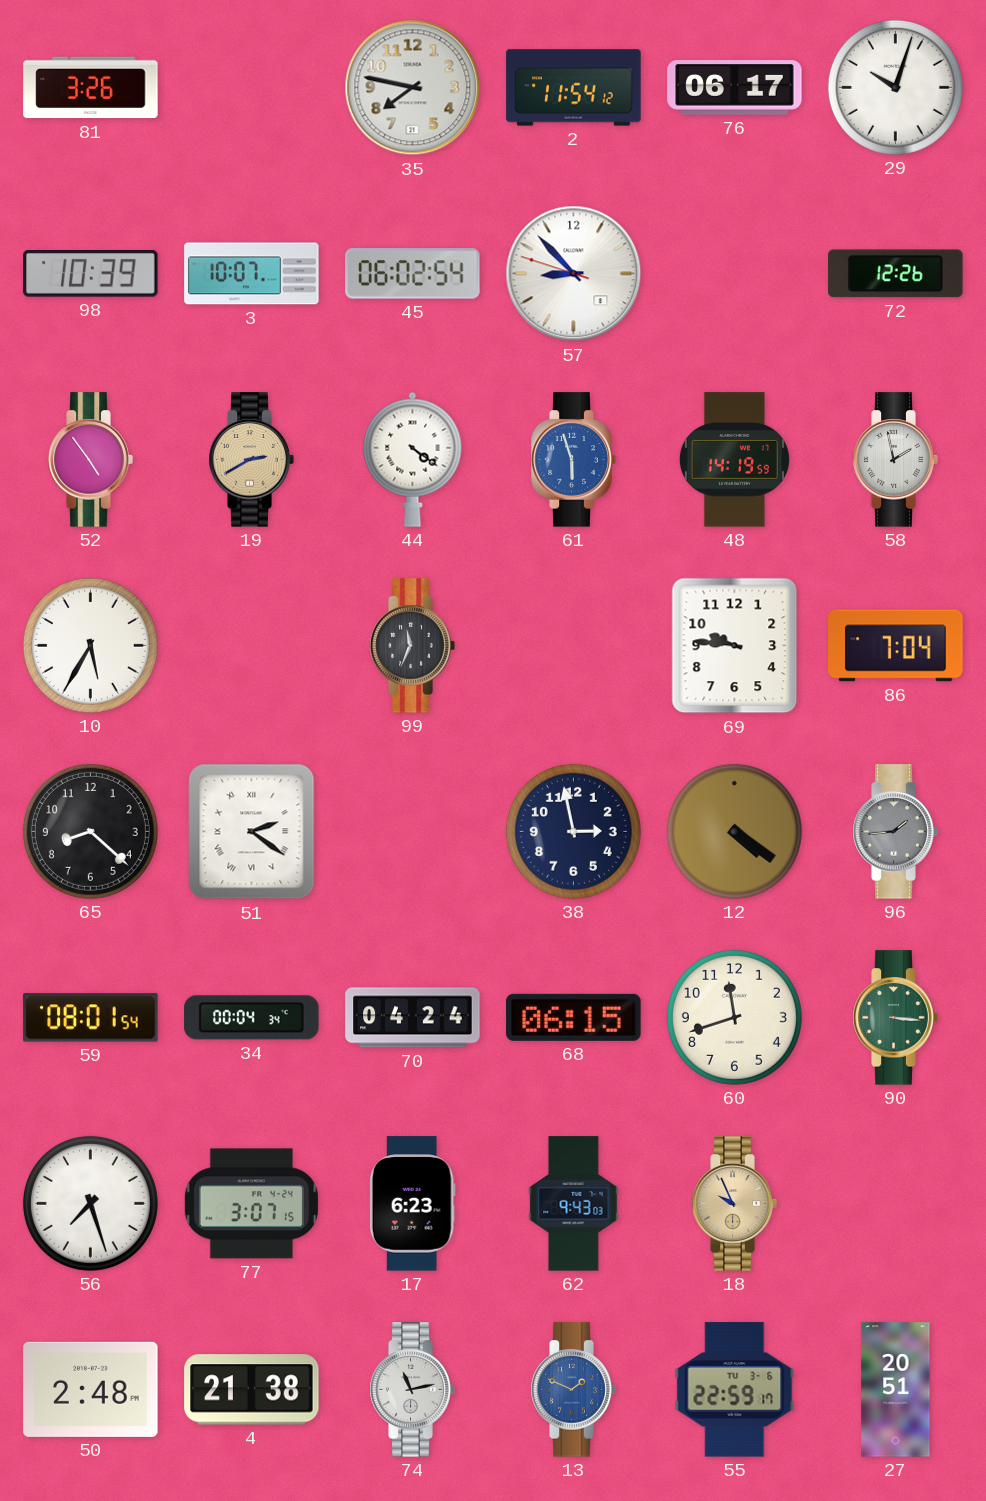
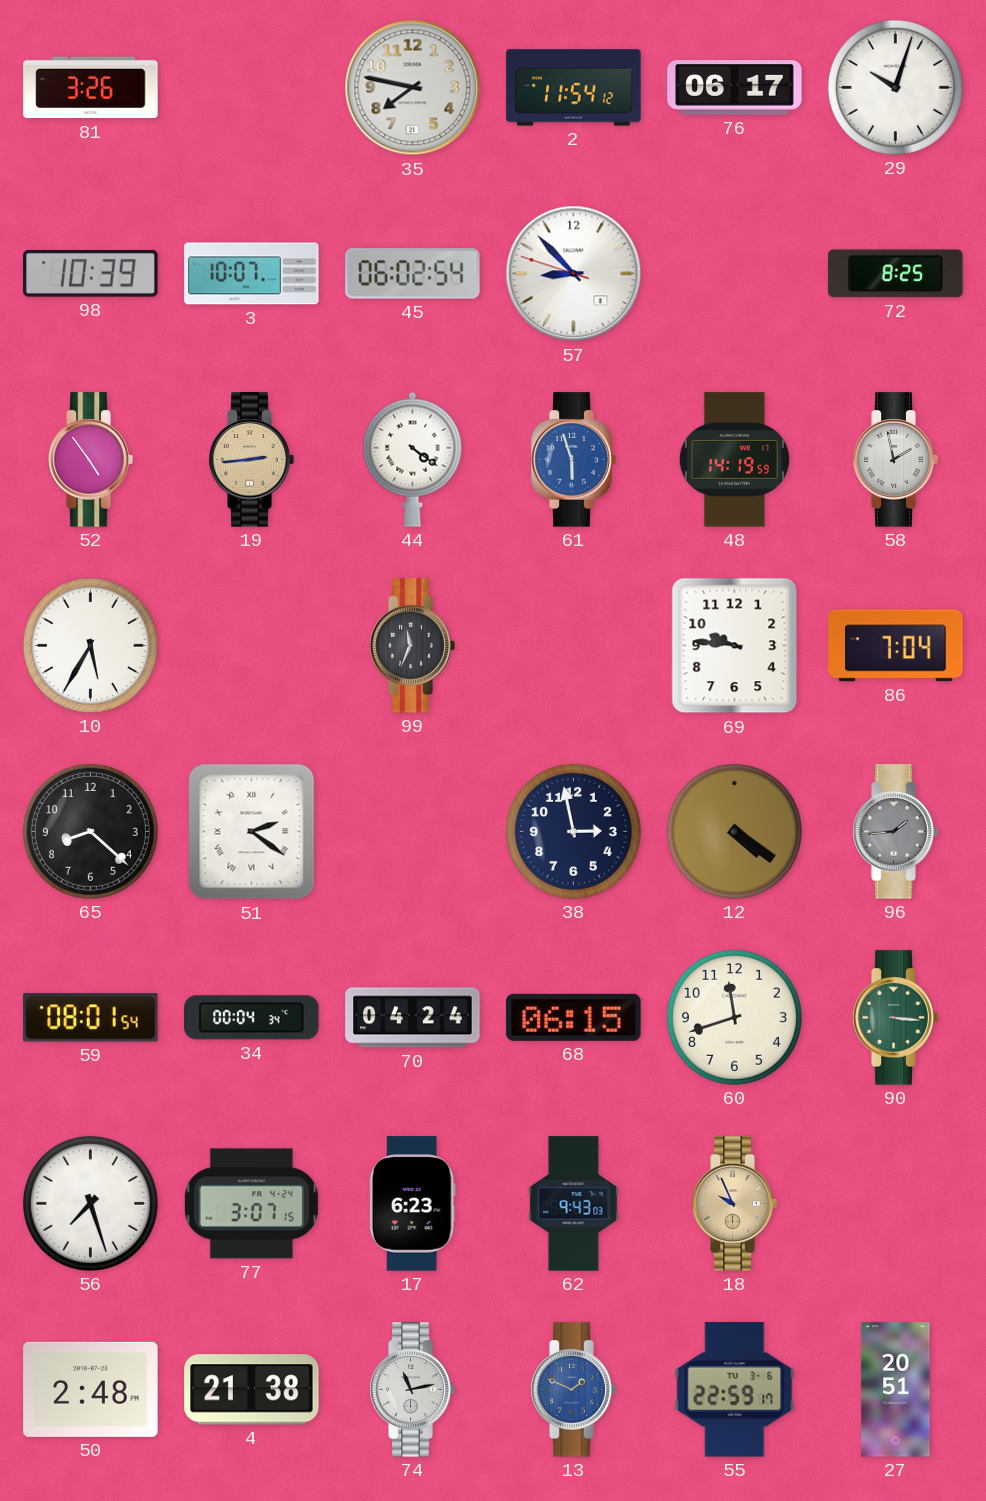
72: 12:26 -> 8:25 (896, 274)
19: 2:40 -> 2:44 (251, 460)
